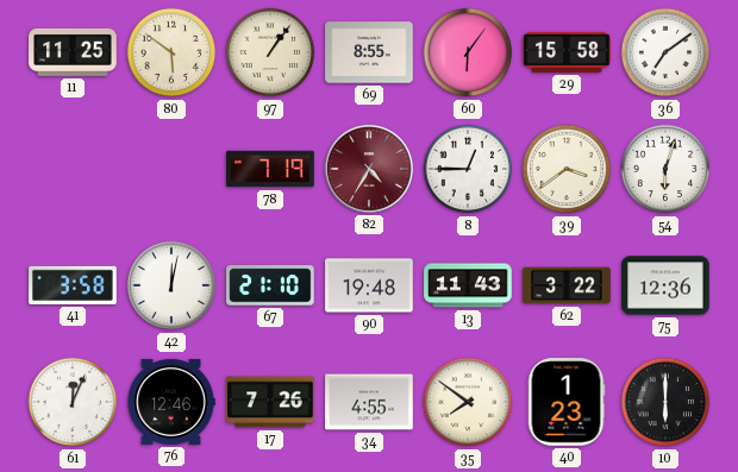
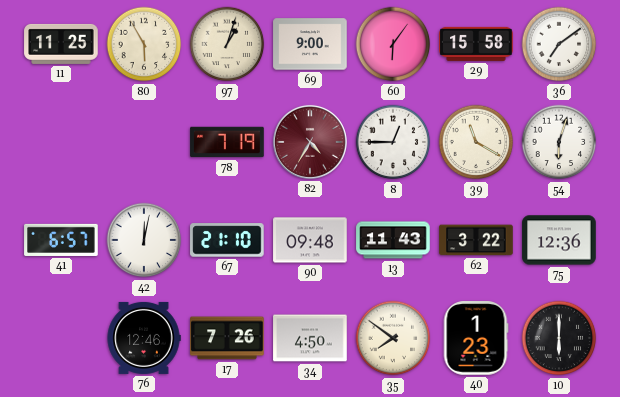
80: 5:51 -> 5:55 (144, 44)
97: 1:06 -> 1:03 (227, 44)
69: 8:55 -> 9:00 (310, 44)
39: 3:39 -> 11:20 (476, 142)
41: 3:58 -> 6:57 (61, 240)
90: 19:48 -> 09:48 (310, 240)
61: 12:04 -> none (73, 402)
34: 4:55 -> 4:50 (310, 338)
